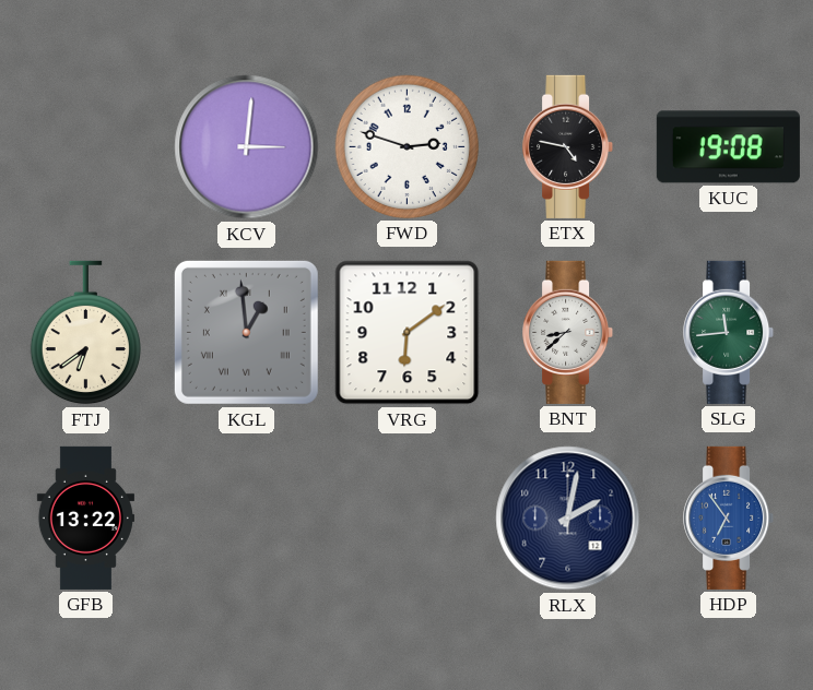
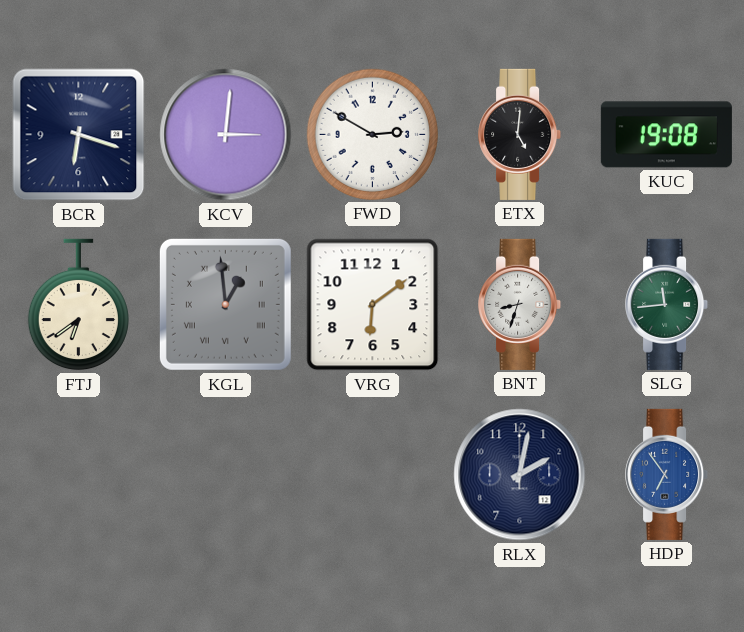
BCR: none -> 6:18 (79, 135)
FWD: 2:48 -> 2:50 (372, 134)
ETX: 4:47 -> 5:01 (520, 134)
BNT: 8:38 -> 8:33 (520, 304)
GFB: 13:22 -> none (85, 517)
